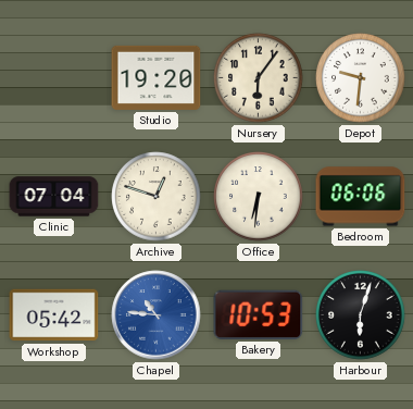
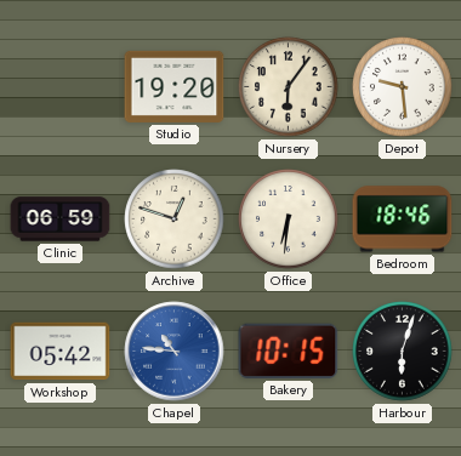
Depot: 9:31 -> 9:29 (403, 87)
Clinic: 07:04 -> 06:59 (61, 220)
Bedroom: 06:06 -> 18:46 (403, 220)
Bakery: 10:53 -> 10:15 (289, 350)
